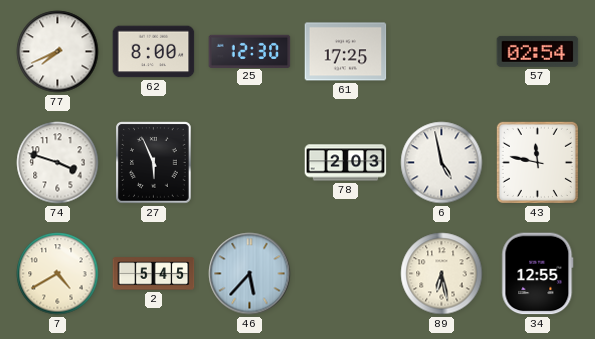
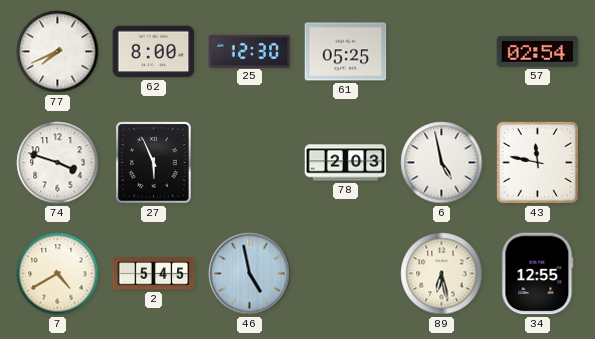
61: 17:25 -> 05:25 (346, 52)
46: 5:37 -> 4:58 (250, 274)
